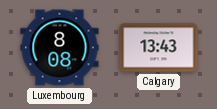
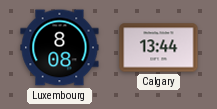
Calgary: 13:43 -> 13:44 (159, 48)
